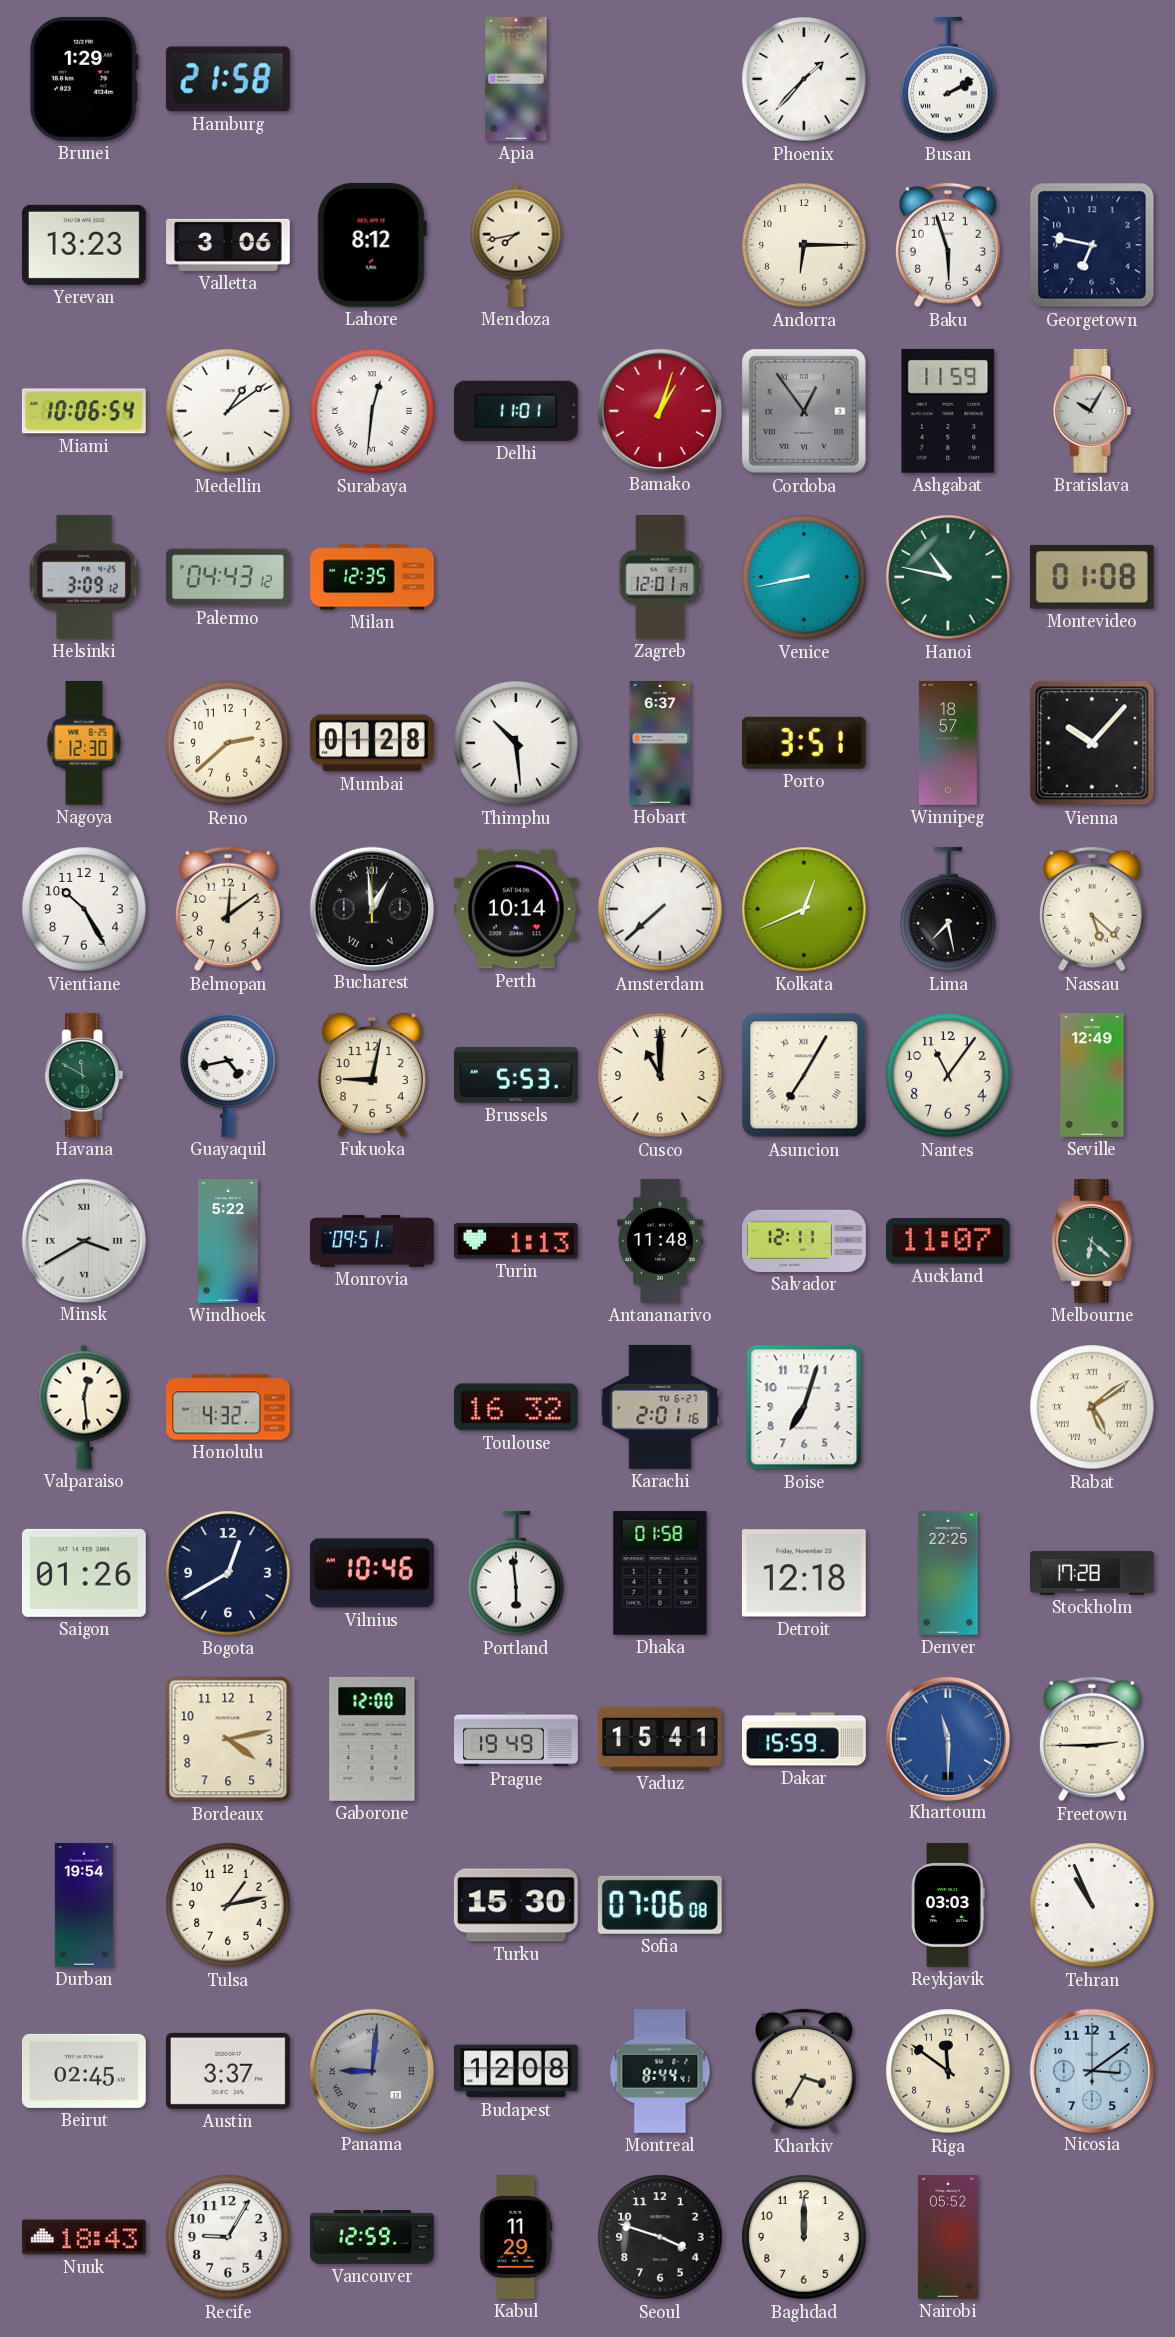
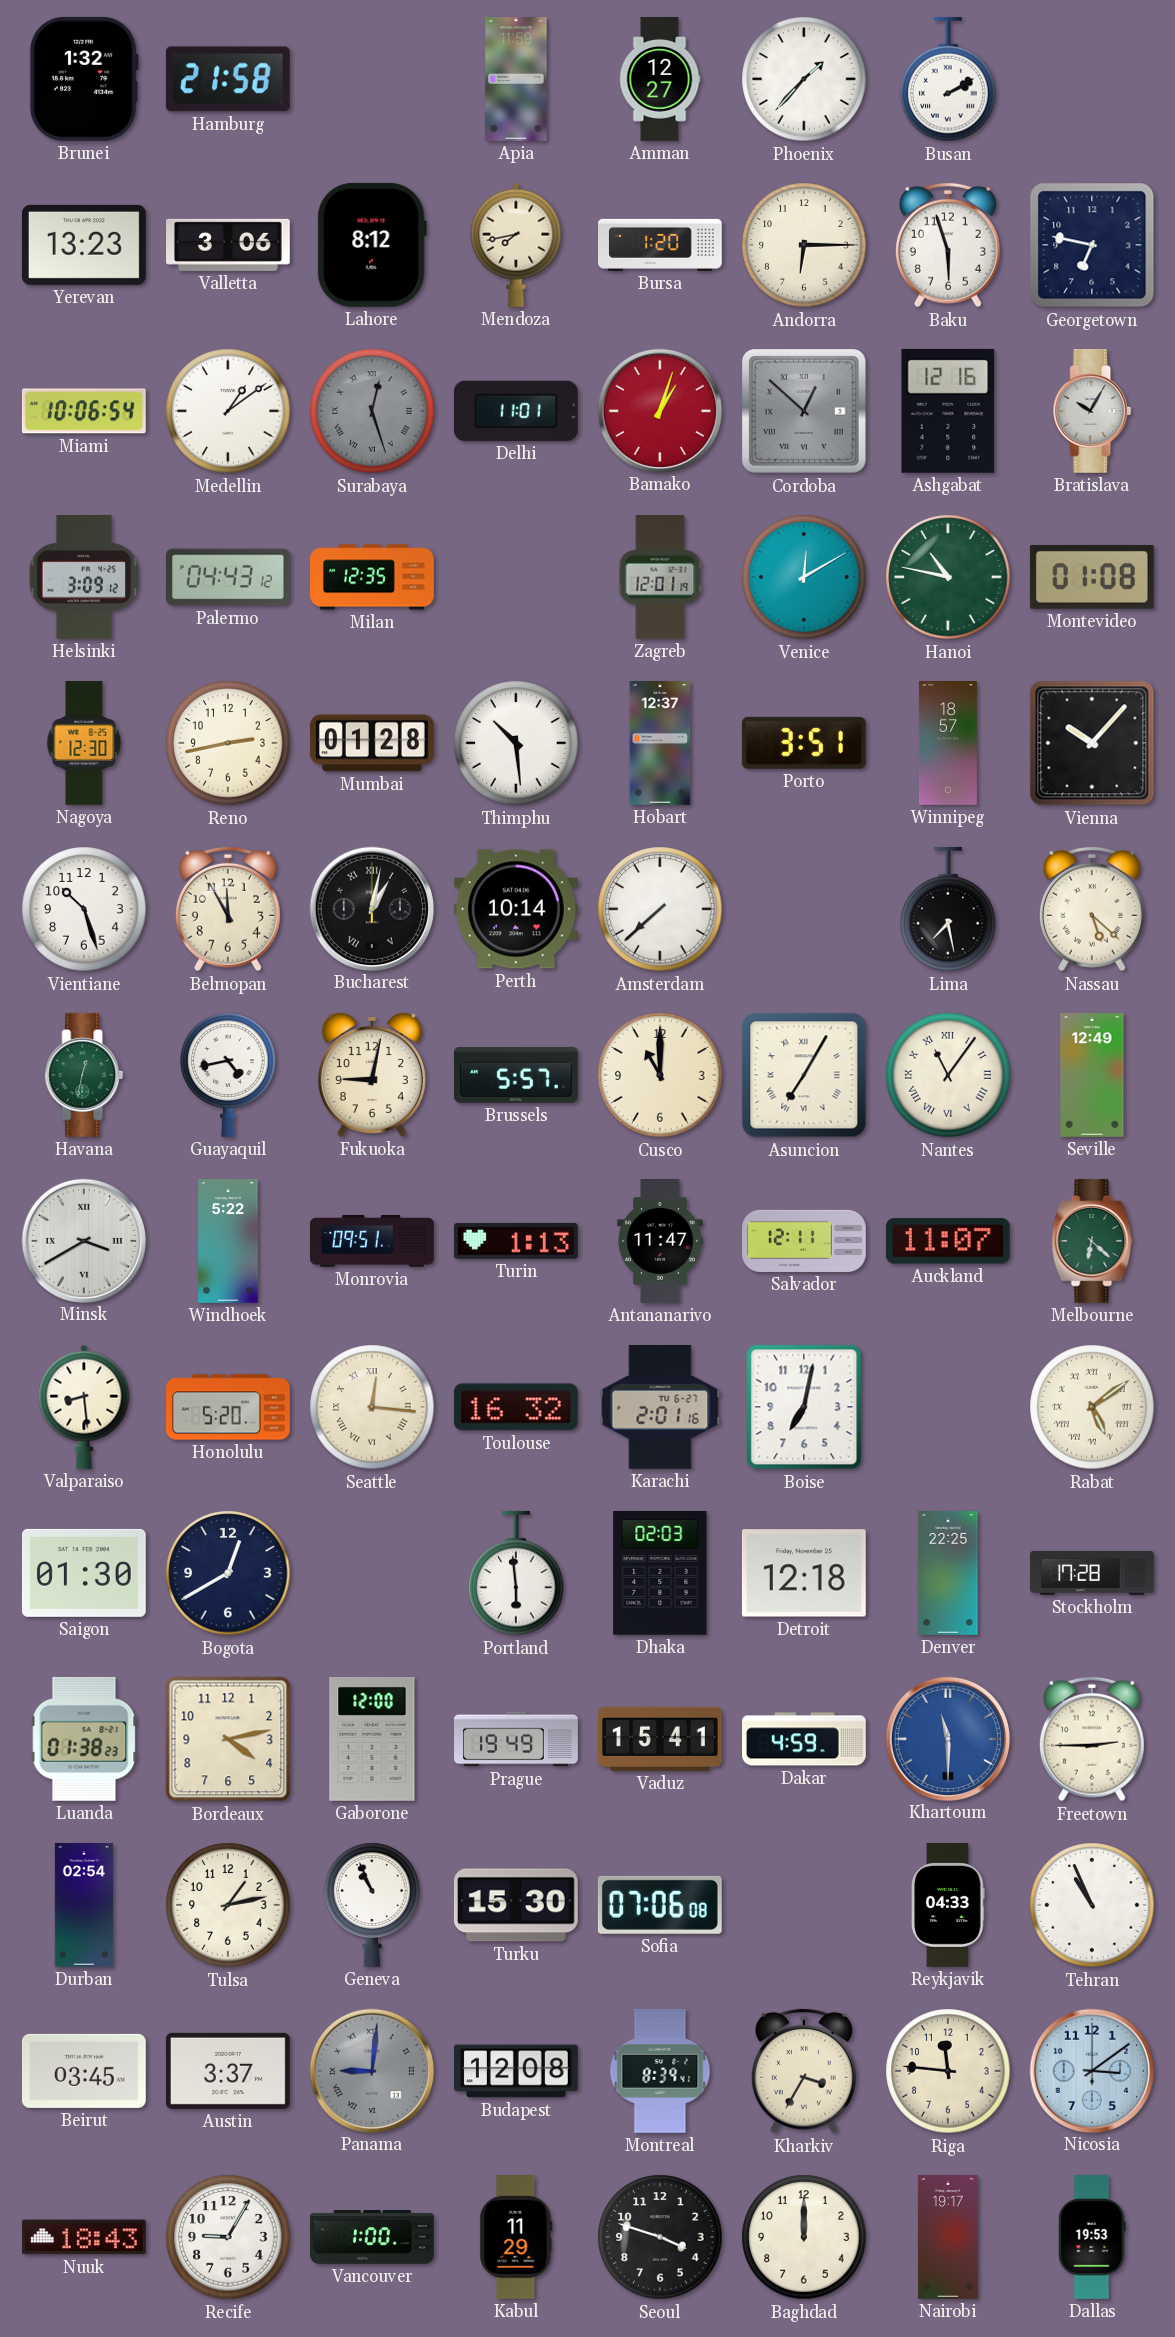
Brunei: 1:29 -> 1:32 (84, 79)
Amman: none -> 12:27 (660, 80)
Bursa: none -> 1:20 (661, 245)
Surabaya: 12:31 -> 12:27 (372, 411)
Surabaya dial: white -> grey (372, 411)
Cordoba: 12:54 -> 12:52 (804, 411)
Ashgabat: 11:59 -> 12:16 (948, 411)
Venice: 8:43 -> 12:10 (804, 577)
Reno: 2:38 -> 2:43 (228, 743)
Hobart: 6:37 -> 12:37 (660, 744)
Vientiane: 10:25 -> 10:27 (84, 909)
Belmopan: 12:09 -> 11:55 (228, 909)
Bucharest: 12:59 -> 1:02 (371, 908)
Kolkata: 12:41 -> none (804, 909)
Havana: 11:50 -> 12:32 (84, 1075)
Brussels: 5:53 -> 5:57 (516, 1075)
Nantes numerals: Arabic -> Roman (948, 1075)
Antananarivo: 11:48 -> 11:47 (660, 1242)
Valparaiso: 12:29 -> 8:29 (84, 1407)
Honolulu: 4:32 -> 5:20 (229, 1407)
Seattle: none -> 12:16 (372, 1407)
Boise: 7:03 -> 7:02 (804, 1407)
Saigon: 01:26 -> 01:30 (84, 1573)
Vilnius: 10:46 -> none (372, 1573)
Dhaka: 01:58 -> 02:03 (660, 1573)
Luanda: none -> 01:38 (84, 1739)
Dakar: 15:59 -> 4:59 (805, 1739)
Durban: 19:54 -> 02:54 (84, 1906)
Geneva: none -> 10:56 (372, 1905)
Reykjavik: 03:03 -> 04:33 (948, 1906)
Beirut: 02:45 -> 03:45 (84, 2071)
Montreal: 8:44 -> 8:39 (660, 2072)
Riga: 11:51 -> 11:46 (948, 2071)
Vancouver: 12:59 -> 1:00 (373, 2237)
Nairobi: 05:52 -> 19:17 (948, 2238)
Dallas: none -> 19:53 (1092, 2238)
